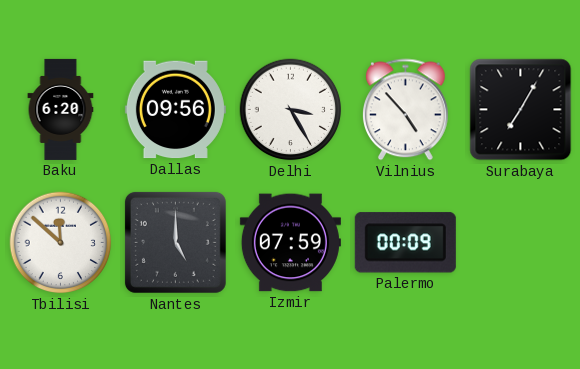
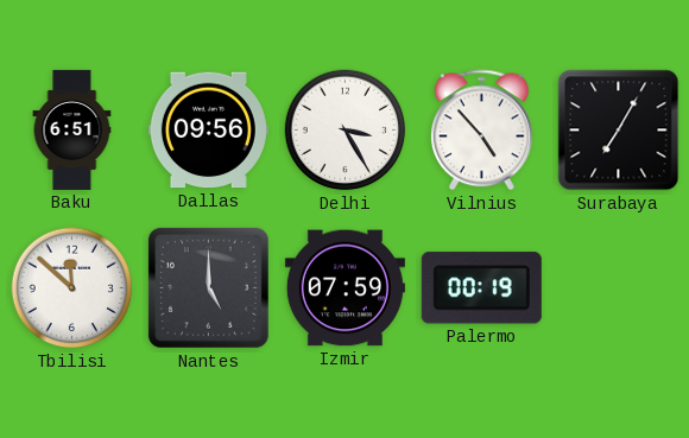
Baku: 6:20 -> 6:51 (72, 129)
Palermo: 00:09 -> 00:19 (481, 288)
